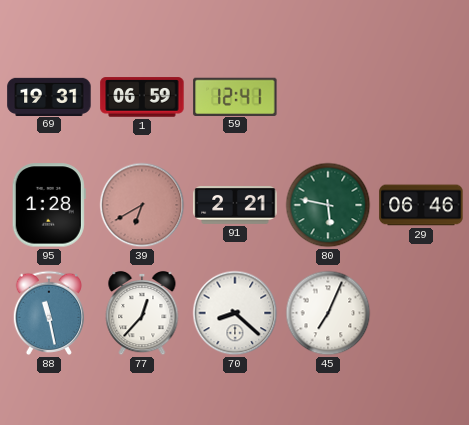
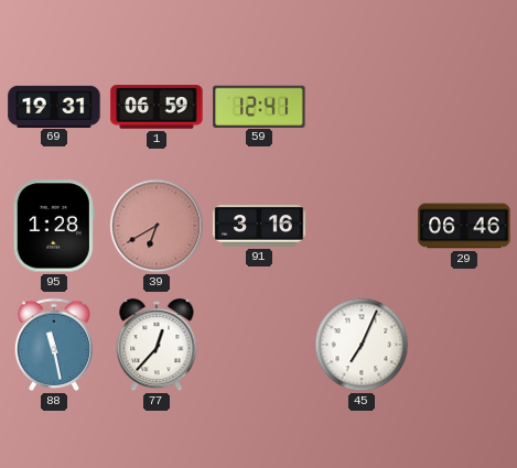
91: 2:21 -> 3:16 (259, 227)
80: 5:47 -> none (328, 205)
70: 8:22 -> none (235, 313)
